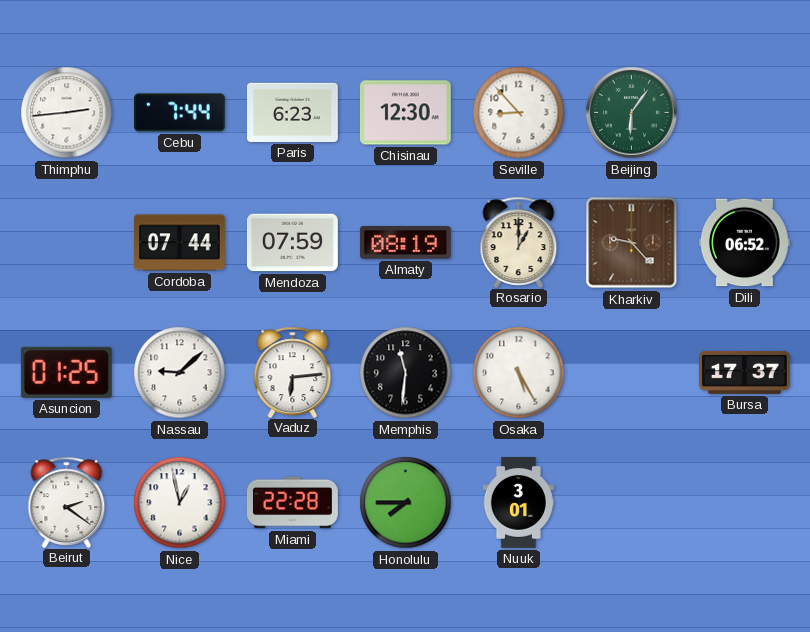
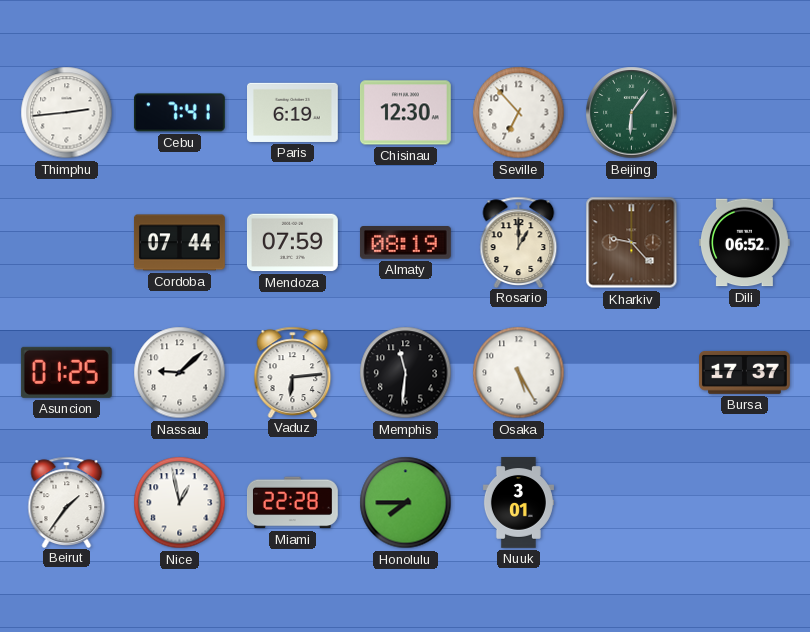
Cebu: 7:44 -> 7:41 (179, 113)
Paris: 6:23 -> 6:19 (293, 112)
Seville: 8:53 -> 6:53 (519, 113)
Beirut: 2:21 -> 1:36 (67, 502)
